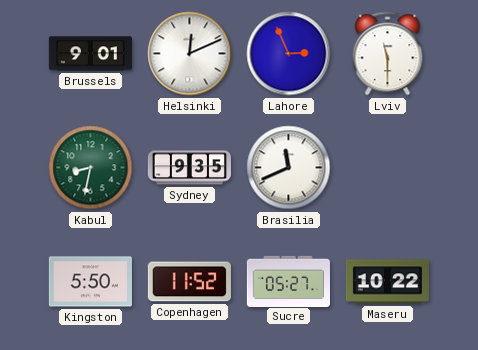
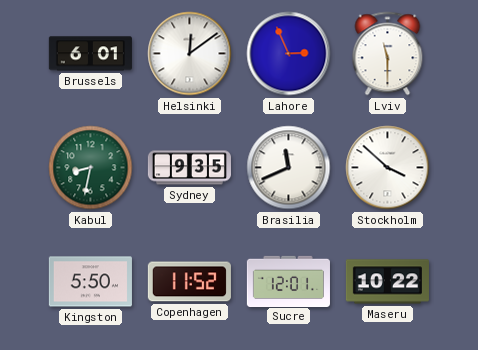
Brussels: 9:01 -> 6:01 (90, 54)
Helsinki: 12:11 -> 12:09 (190, 54)
Stockholm: none -> 3:52 (388, 168)
Sucre: 05:27 -> 12:01 (288, 281)
